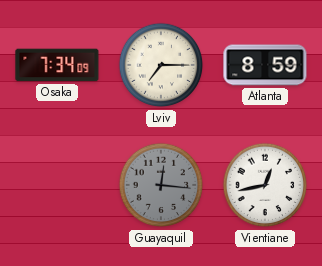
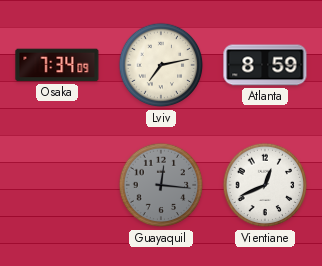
Lviv: 7:15 -> 7:13 (161, 65)
Vientiane: 12:43 -> 12:41 (265, 185)
